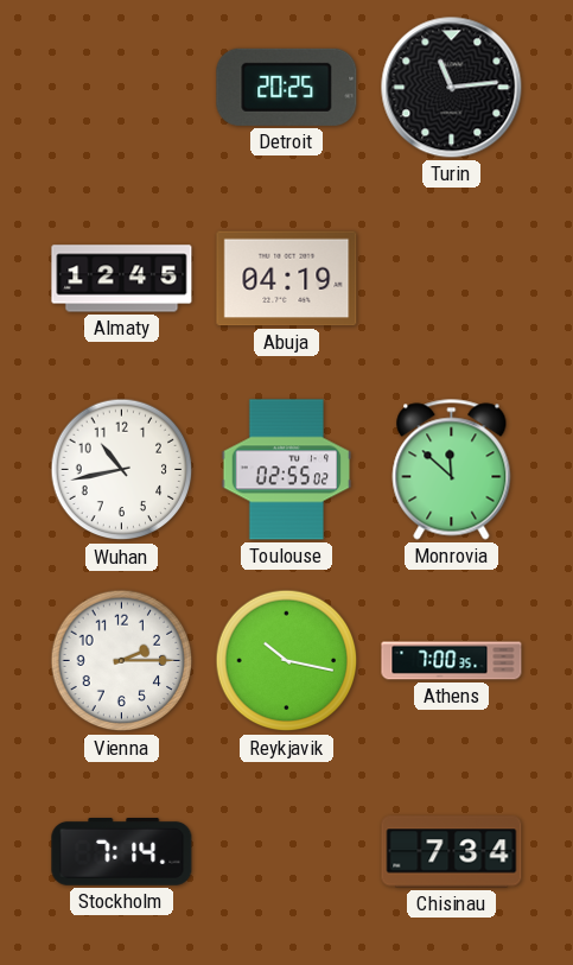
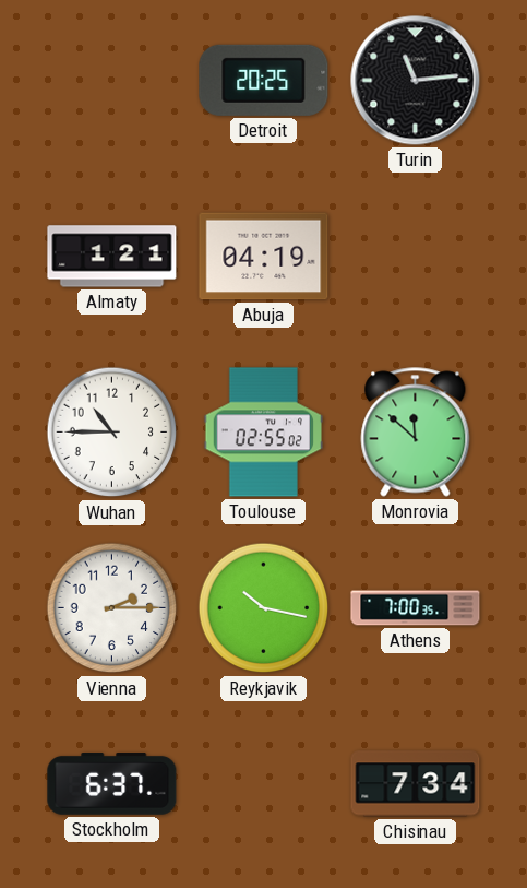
Almaty: 12:45 -> 1:21 (112, 257)
Wuhan: 10:43 -> 10:45 (112, 433)
Stockholm: 7:14 -> 6:37 (112, 784)
